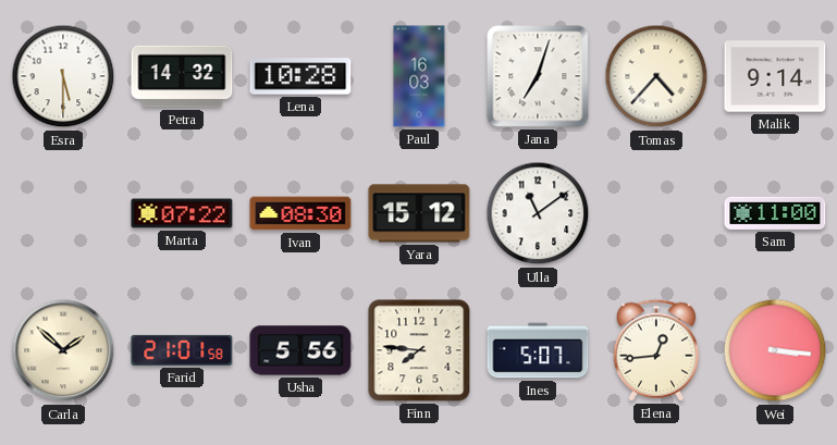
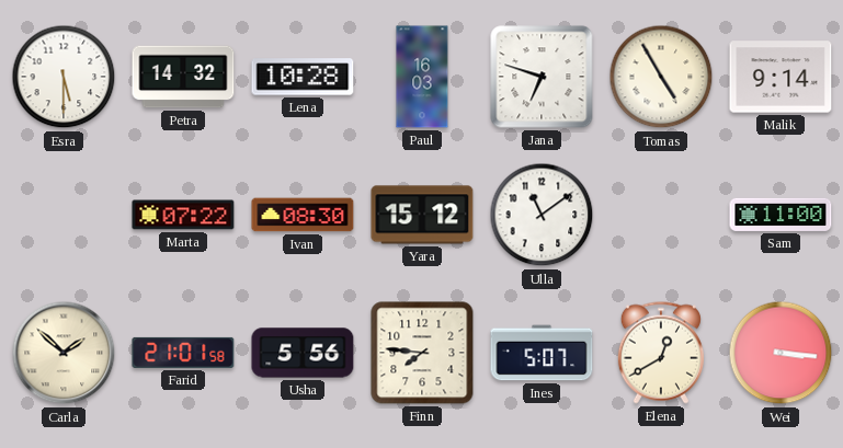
Jana: 7:03 -> 6:48 (542, 77)
Tomas: 4:37 -> 4:55 (661, 77)
Elena: 12:44 -> 12:40 (661, 353)
